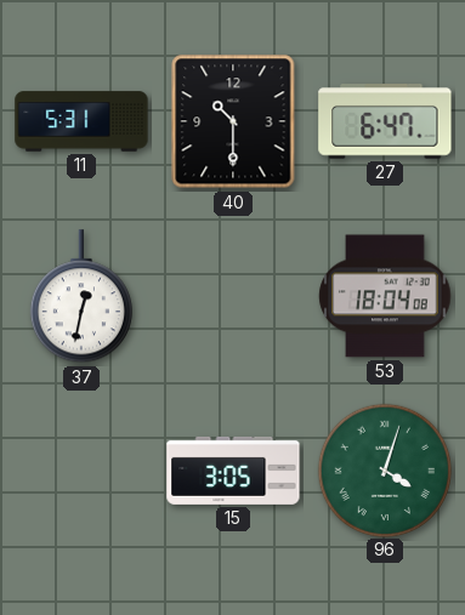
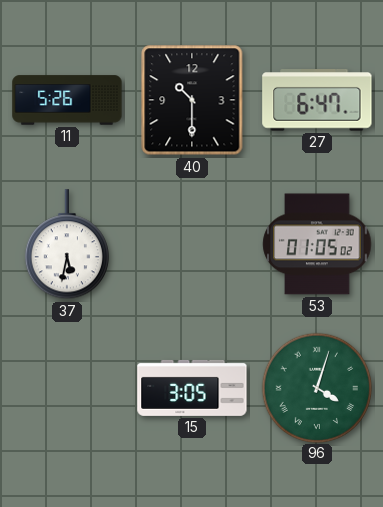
11: 5:31 -> 5:26 (67, 100)
37: 12:32 -> 5:32 (67, 245)
53: 18:04 -> 01:05 (317, 244)
